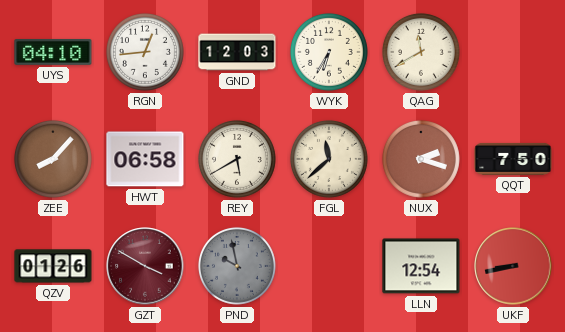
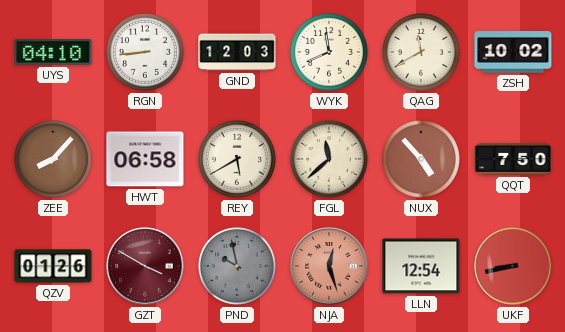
RGN: 12:44 -> 8:44 (145, 52)
WYK: 6:35 -> 11:41 (329, 52)
ZSH: none -> 10:02 (513, 52)
NUX: 2:18 -> 4:53 (421, 159)
NJA: none -> 12:27 (329, 266)
